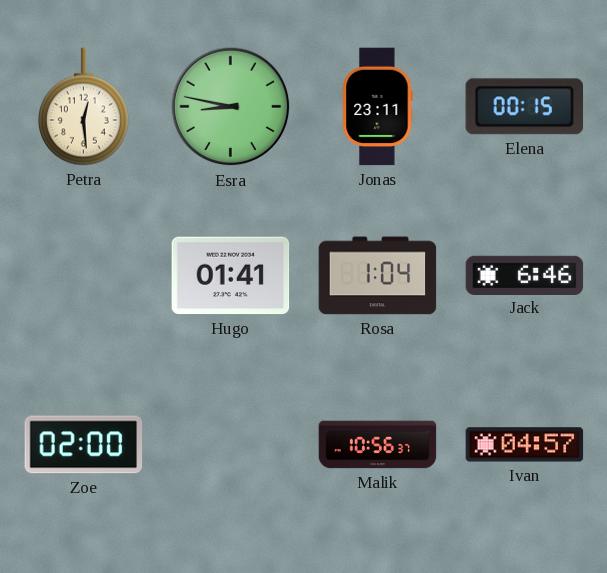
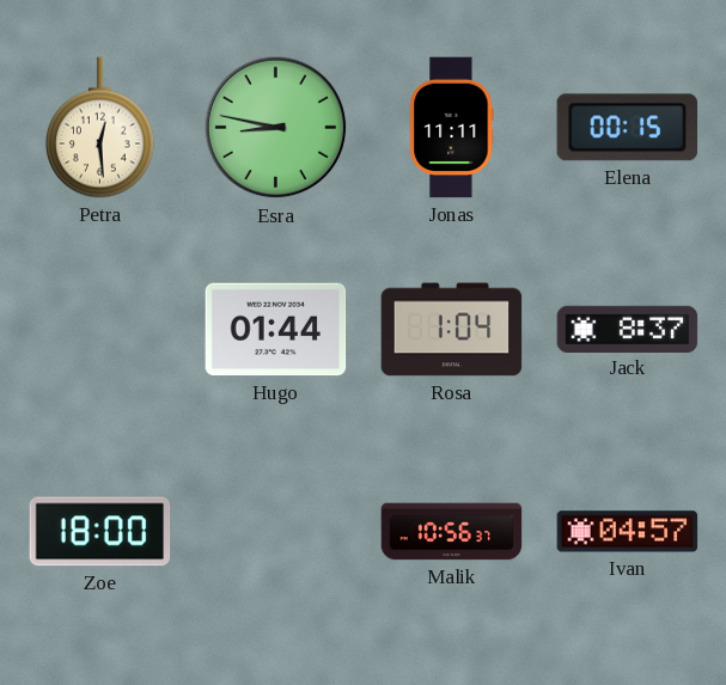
Jonas: 23:11 -> 11:11 (452, 128)
Hugo: 01:41 -> 01:44 (276, 330)
Jack: 6:46 -> 8:37 (628, 329)
Zoe: 02:00 -> 18:00 (100, 532)
